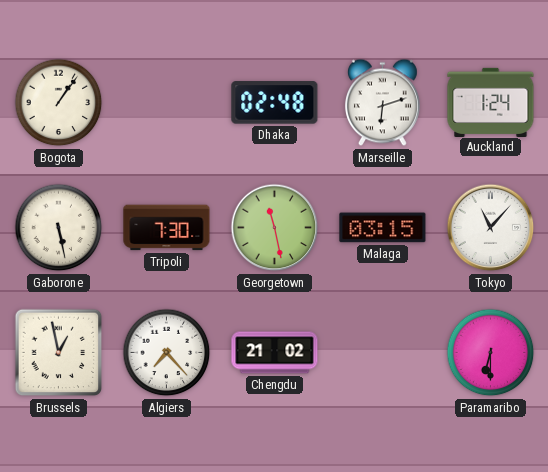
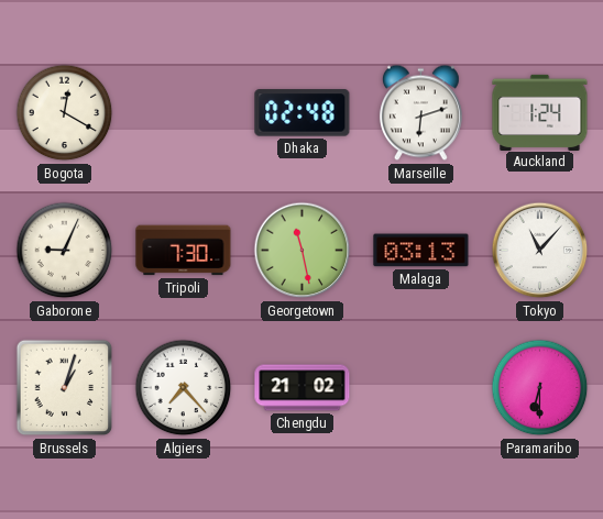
Bogota: 1:06 -> 12:20 (65, 113)
Gaborone: 5:28 -> 9:04 (65, 251)
Malaga: 03:15 -> 03:13 (421, 251)
Brussels: 12:58 -> 1:03 (65, 388)
